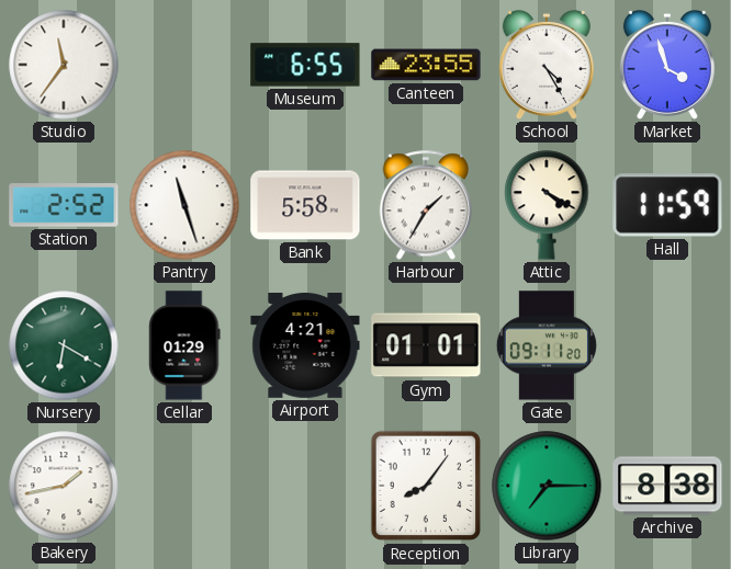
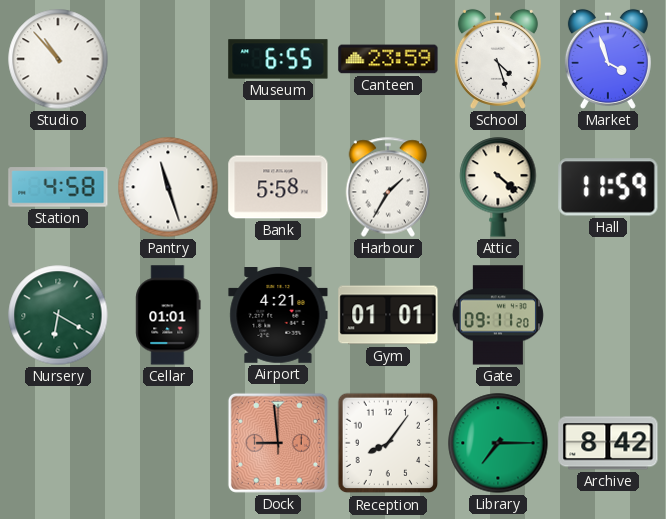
Studio: 11:36 -> 10:53 (58, 59)
Canteen: 23:55 -> 23:59 (388, 59)
School: 4:25 -> 4:27 (498, 59)
Station: 2:52 -> 4:58 (58, 187)
Attic: 4:20 -> 4:22 (498, 187)
Cellar: 01:29 -> 01:01 (168, 315)
Bakery: 1:43 -> none (64, 486)
Dock: none -> 8:59 (278, 443)
Archive: 8:38 -> 8:42 (608, 443)
